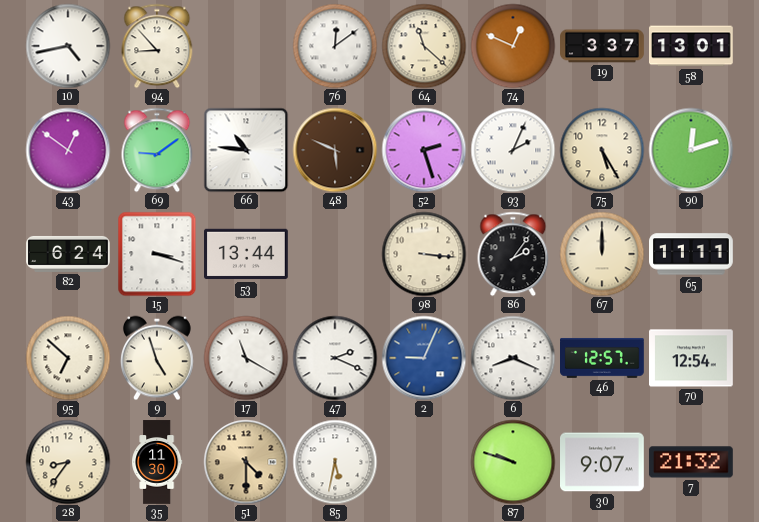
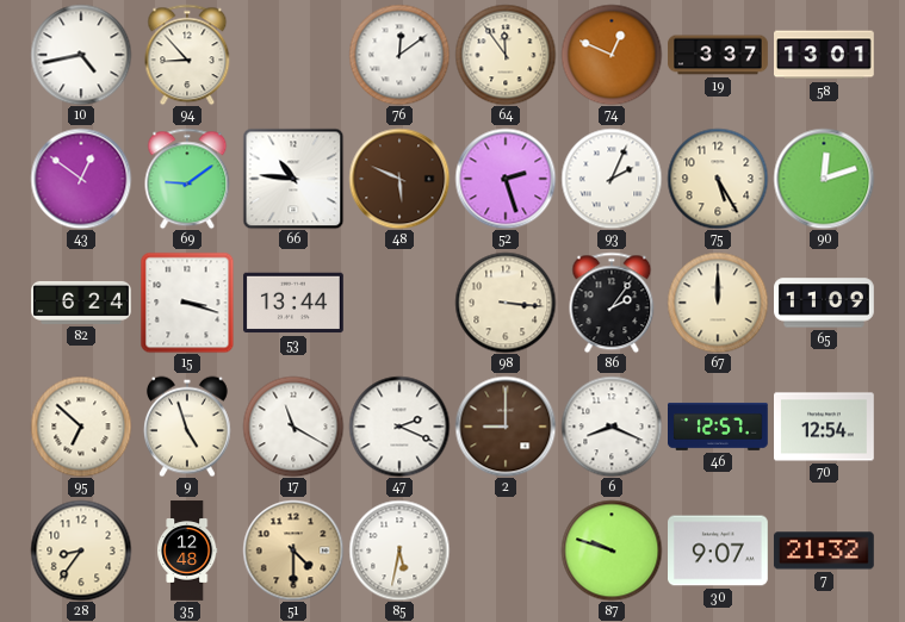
64: 11:22 -> 11:54 (506, 55)
65: 11:11 -> 11:09 (824, 303)
2: 9:04 -> 9:00 (506, 427)
2 dial: blue -> brown (506, 427)
35: 11:30 -> 12:48 (187, 551)
